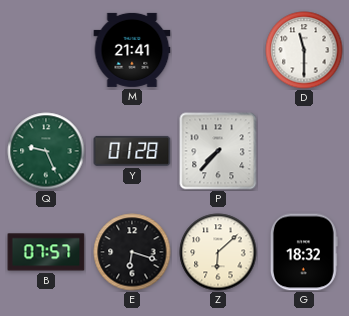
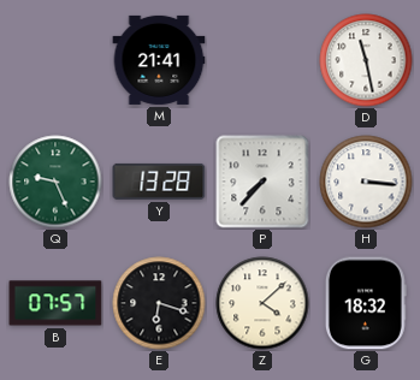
D: 11:30 -> 11:28 (366, 60)
Y: 01:28 -> 13:28 (159, 182)
H: none -> 3:16 (366, 182)
Z: 6:08 -> 4:08 (262, 303)
